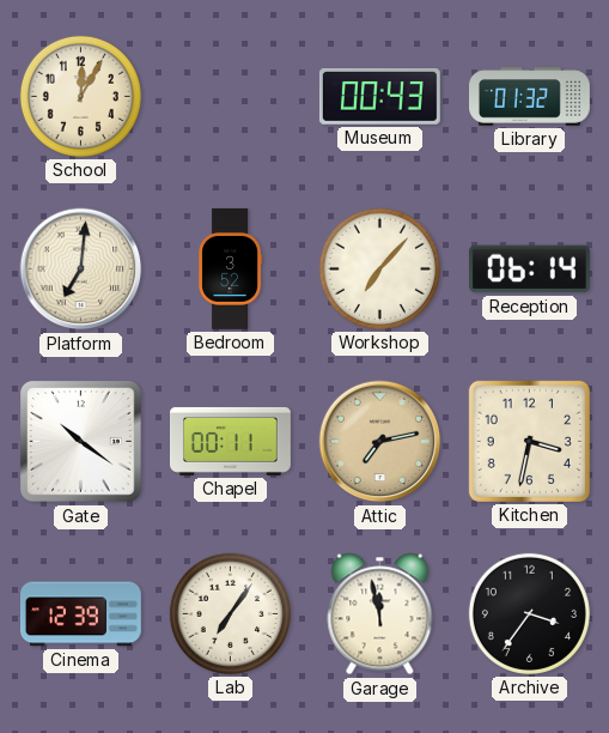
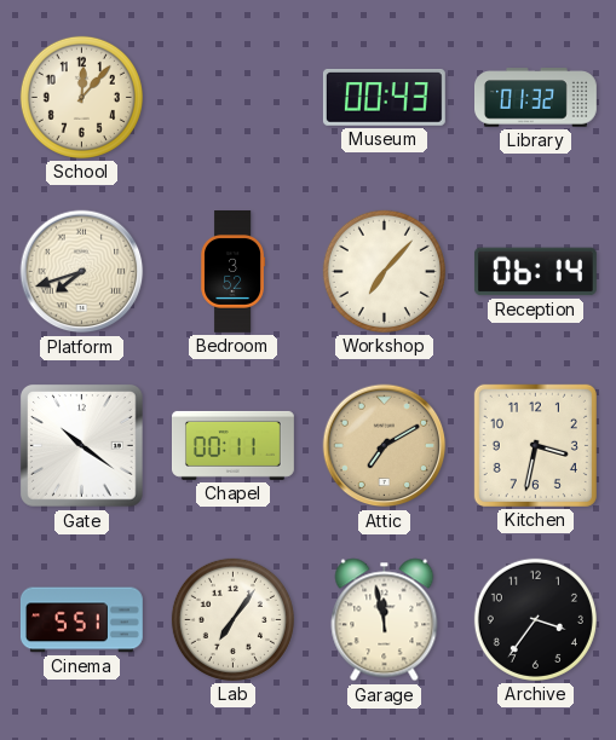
School: 12:05 -> 12:07 (81, 97)
Platform: 7:01 -> 7:42 (82, 272)
Attic: 7:13 -> 7:10 (385, 446)
Cinema: 12:39 -> 5:51 (81, 620)
